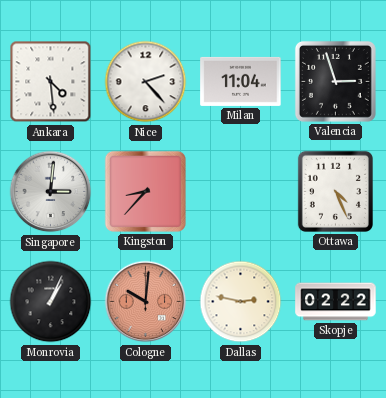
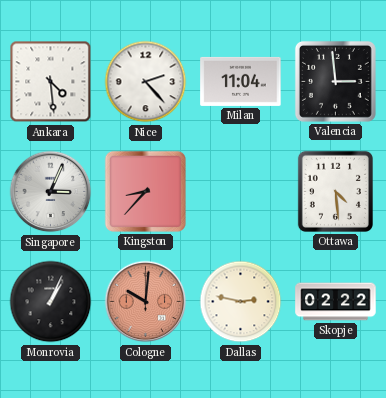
Valencia: 2:57 -> 2:59 (335, 81)
Singapore: 3:01 -> 3:04 (51, 192)
Ottawa: 4:26 -> 4:29 (335, 191)
